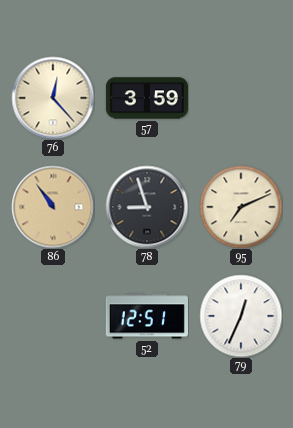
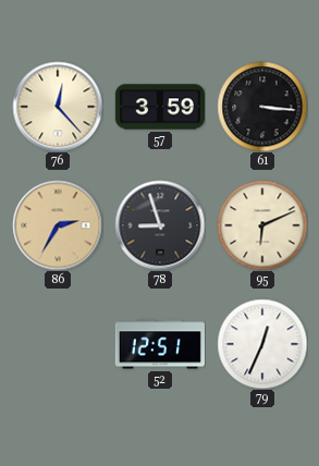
61: none -> 3:16 (262, 107)
86: 10:54 -> 2:35 (58, 225)
95: 7:11 -> 6:11 (262, 225)
